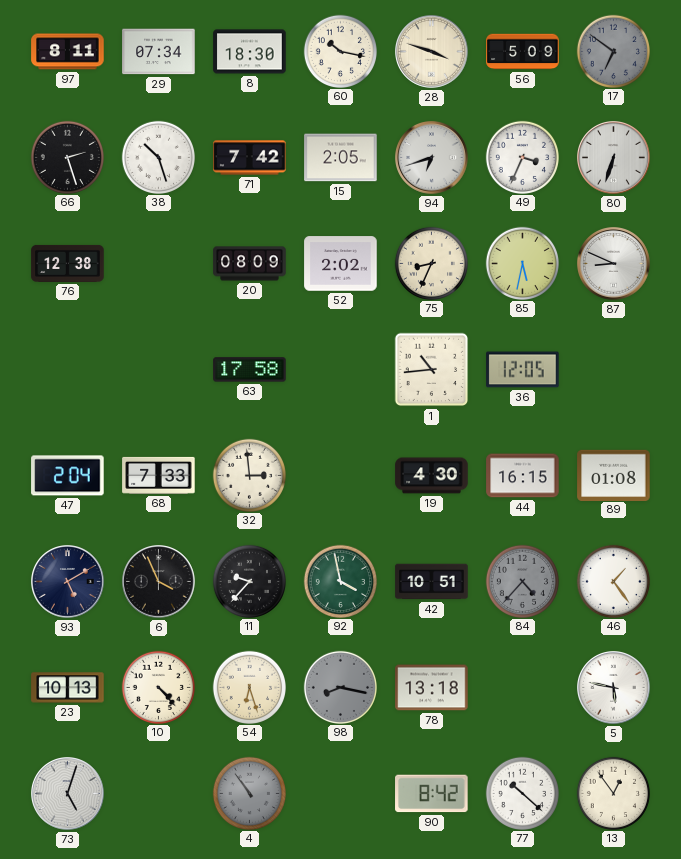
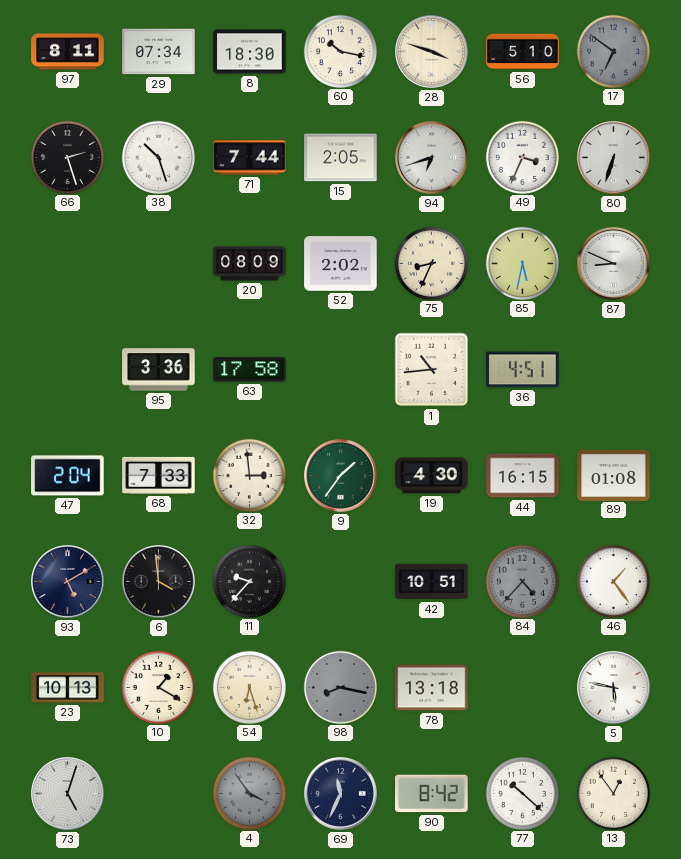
56: 5:09 -> 5:10 (523, 52)
71: 7:42 -> 7:44 (250, 158)
76: 12:38 -> none (68, 263)
95: none -> 3:36 (159, 370)
36: 12:05 -> 4:51 (523, 370)
9: none -> 1:36 (341, 476)
6: 3:56 -> 3:59 (159, 582)
92: 3:58 -> none (340, 581)
10: 4:23 -> 1:20 (158, 687)
4: 10:54 -> 3:54 (249, 793)
69: none -> 11:34 (341, 794)
